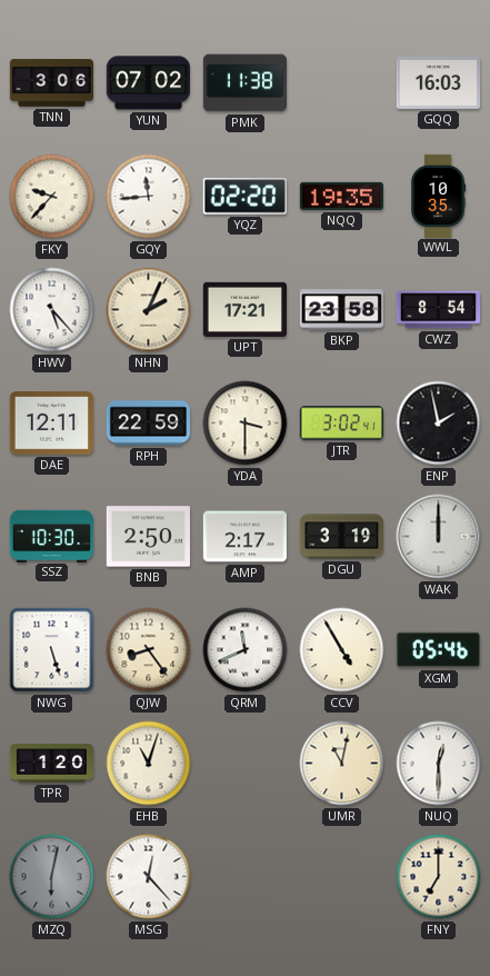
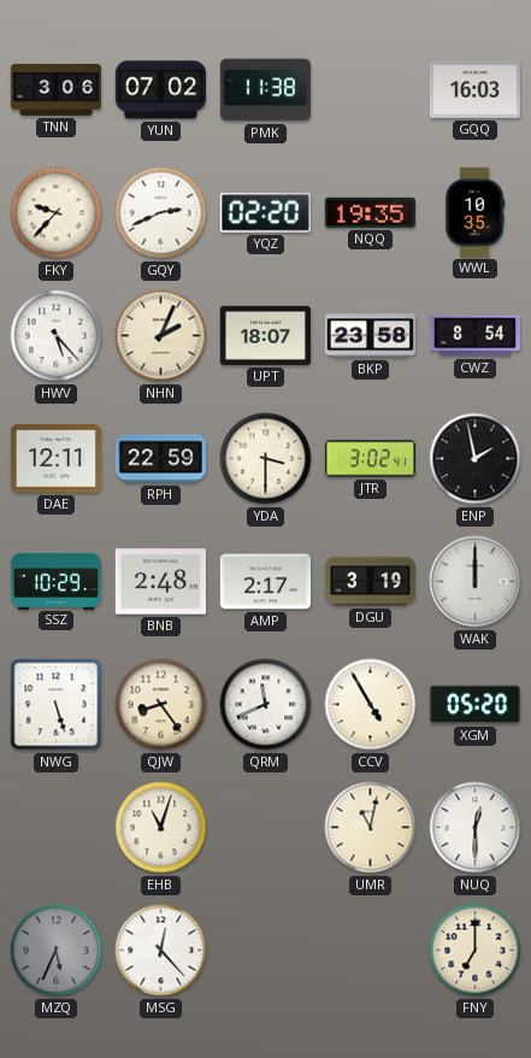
GQY: 11:44 -> 2:41 (161, 213)
UPT: 17:21 -> 18:07 (265, 335)
SSZ: 10:30 -> 10:29 (55, 581)
BNB: 2:50 -> 2:48 (160, 582)
XGM: 05:46 -> 05:20 (474, 705)
TPR: 1:20 -> none (51, 764)
MZQ: 6:02 -> 5:34 (57, 951)
